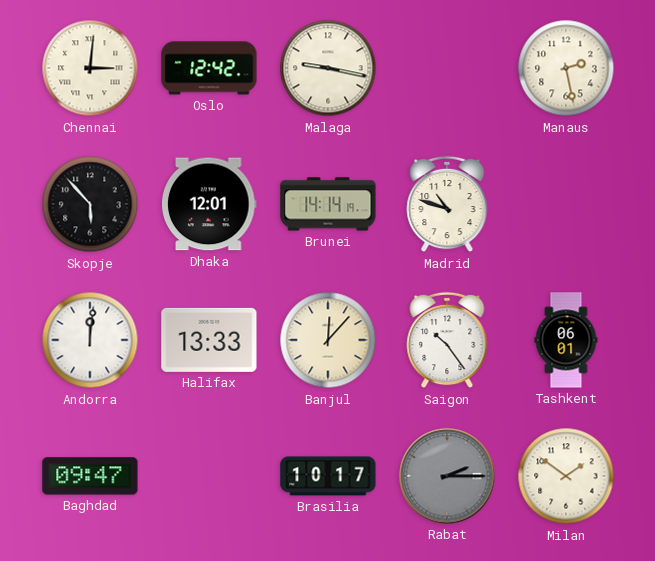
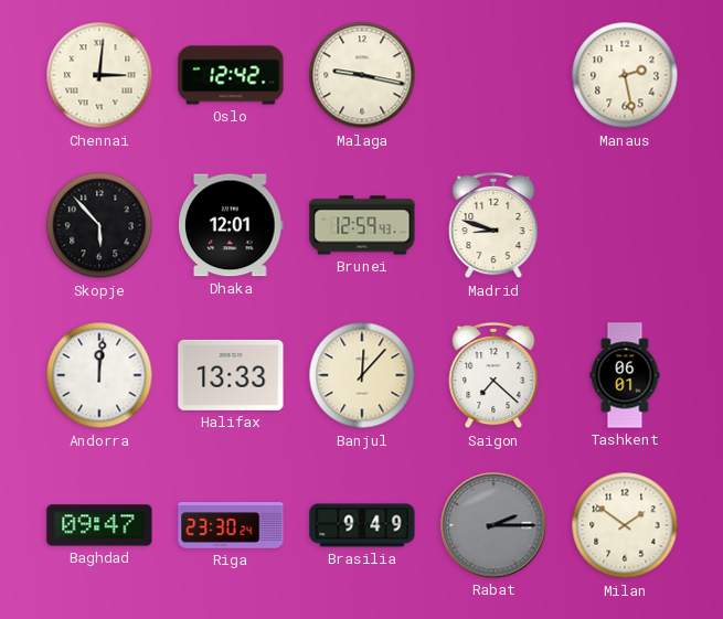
Brunei: 14:14 -> 12:59 (362, 225)
Madrid: 10:48 -> 8:48 (493, 225)
Saigon: 10:24 -> 7:22 (493, 375)
Riga: none -> 23:30 (231, 525)
Brasilia: 10:17 -> 9:49 (362, 525)
